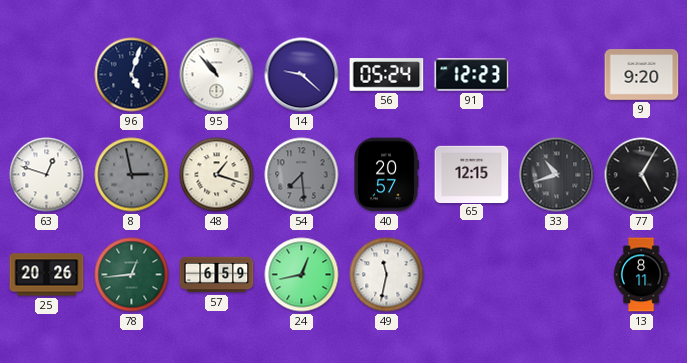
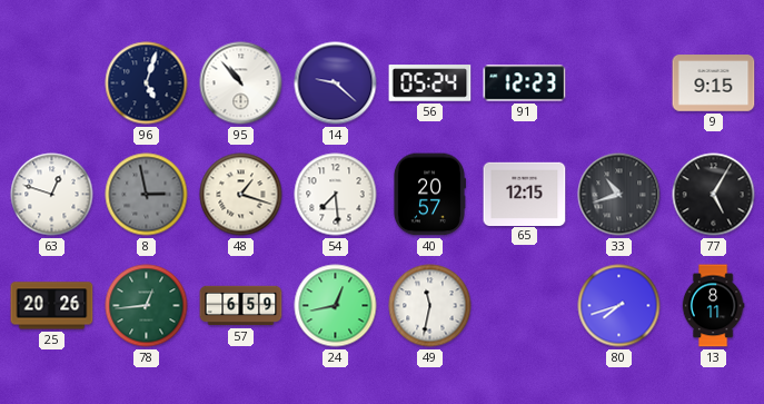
9: 9:20 -> 9:15 (714, 83)
54 dial: grey -> white (336, 195)
80: none -> 7:42 (619, 306)
